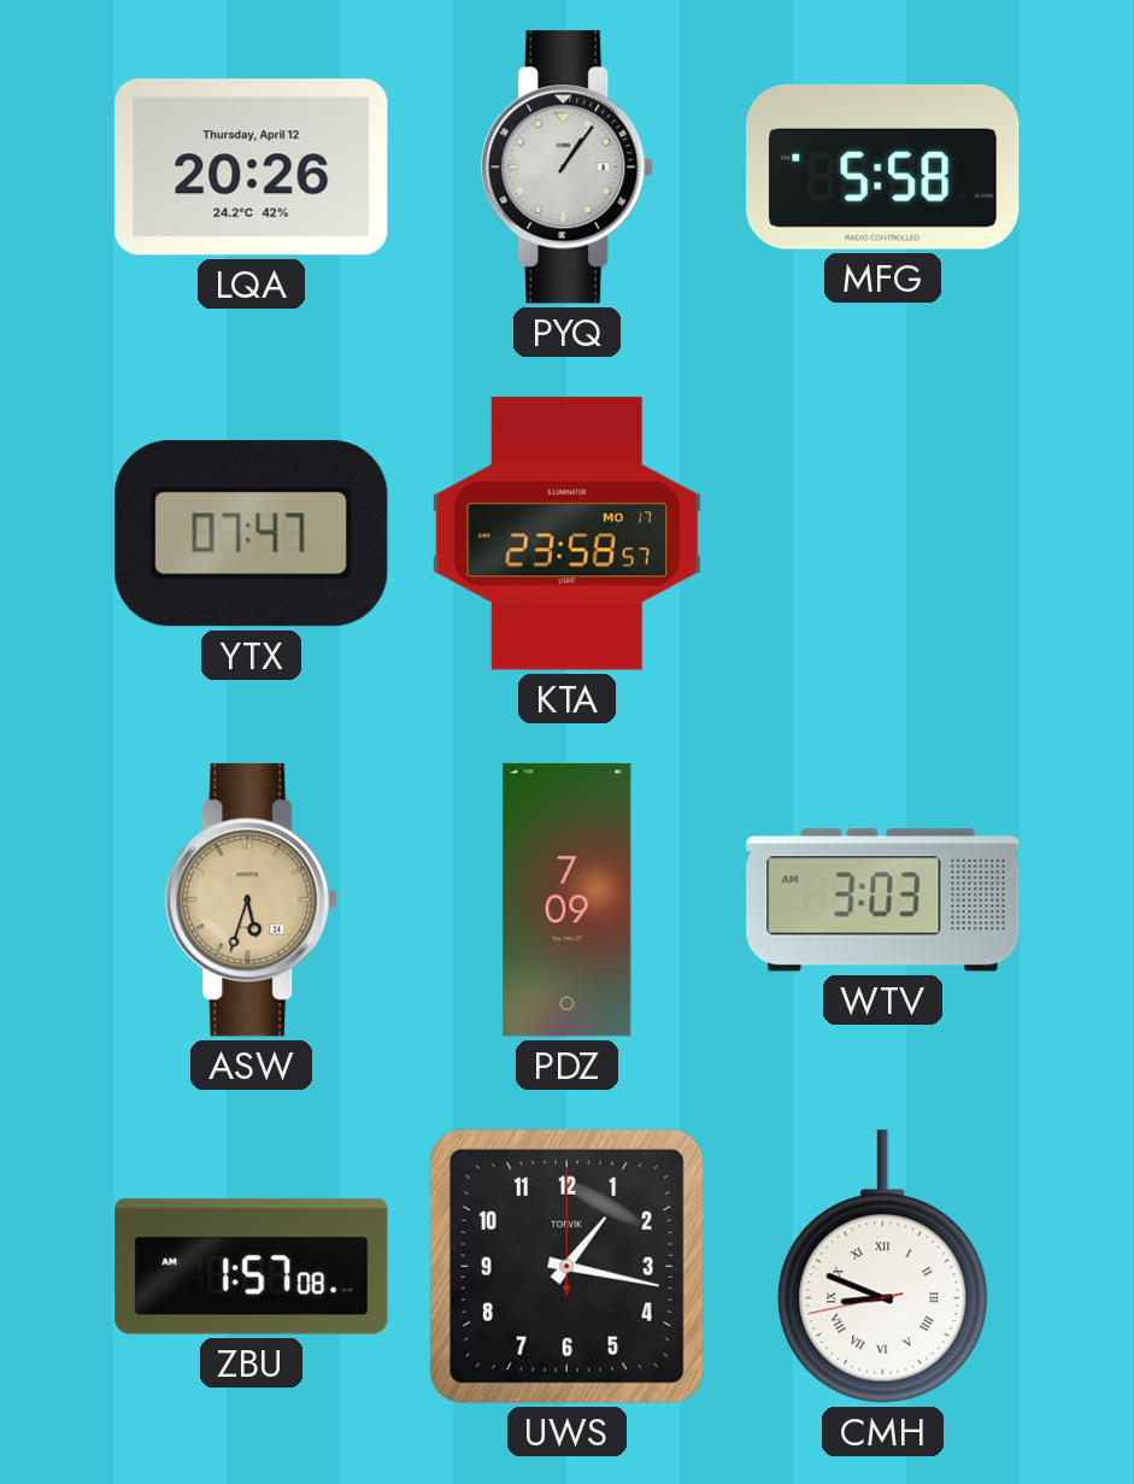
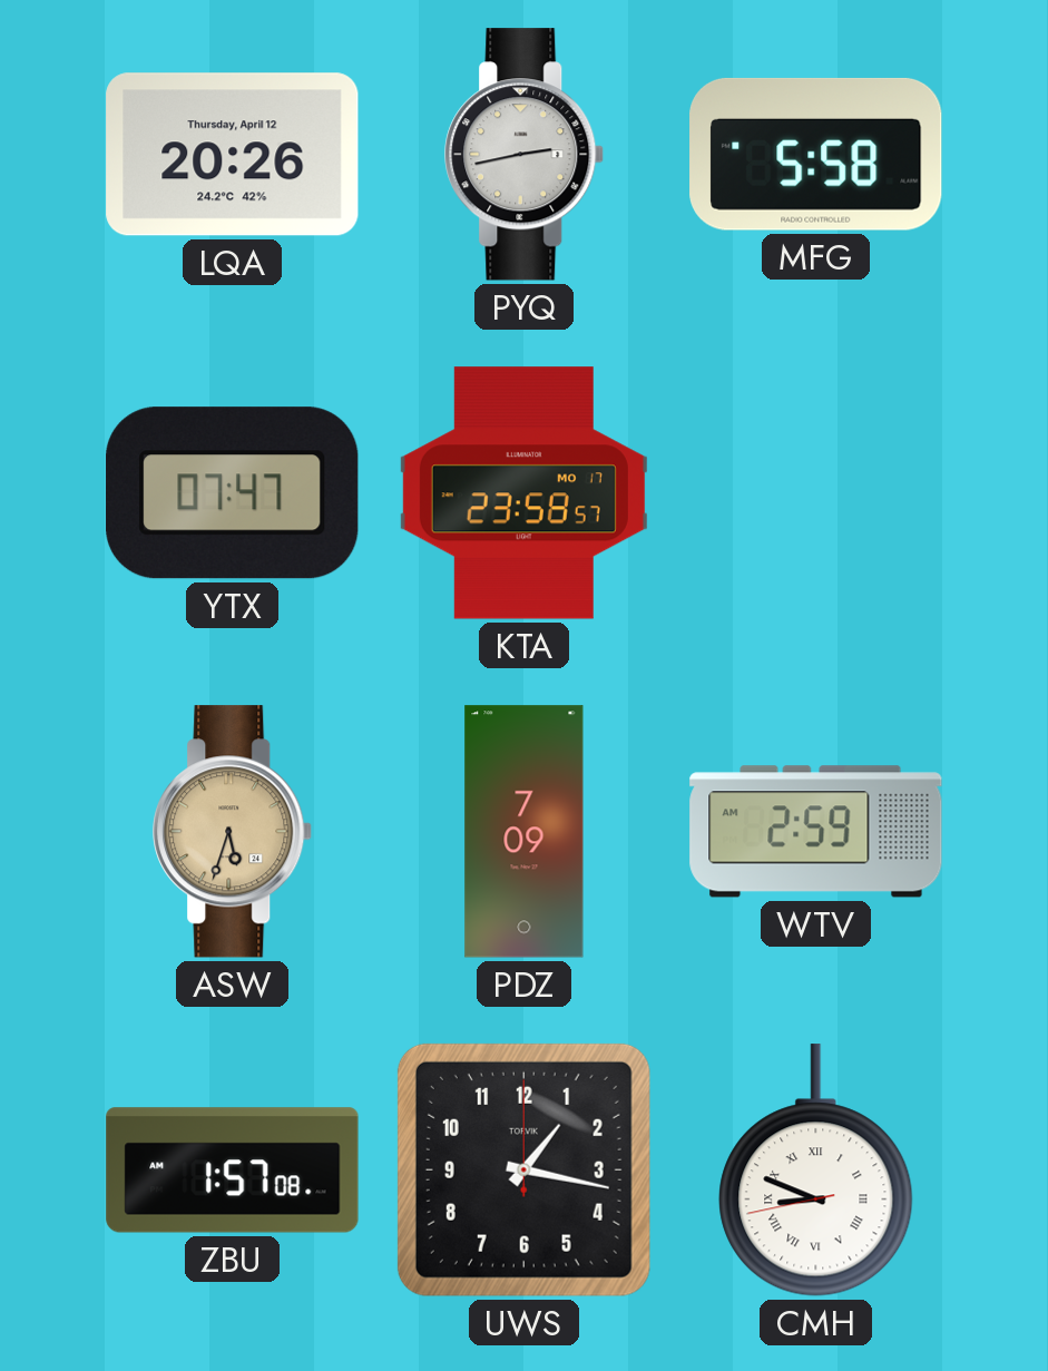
PYQ: 1:06 -> 2:43 (525, 155)
WTV: 3:03 -> 2:59 (816, 832)
